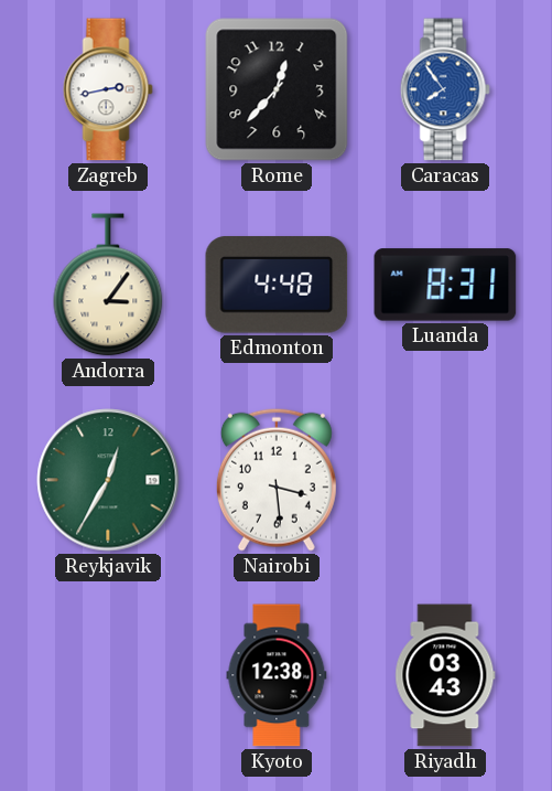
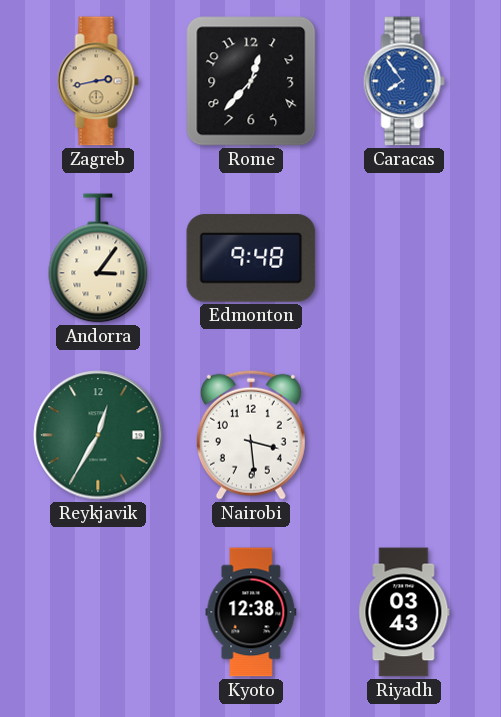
Zagreb dial: white -> champagne (98, 81)
Edmonton: 4:48 -> 9:48 (251, 258)
Luanda: 8:31 -> none (445, 285)
